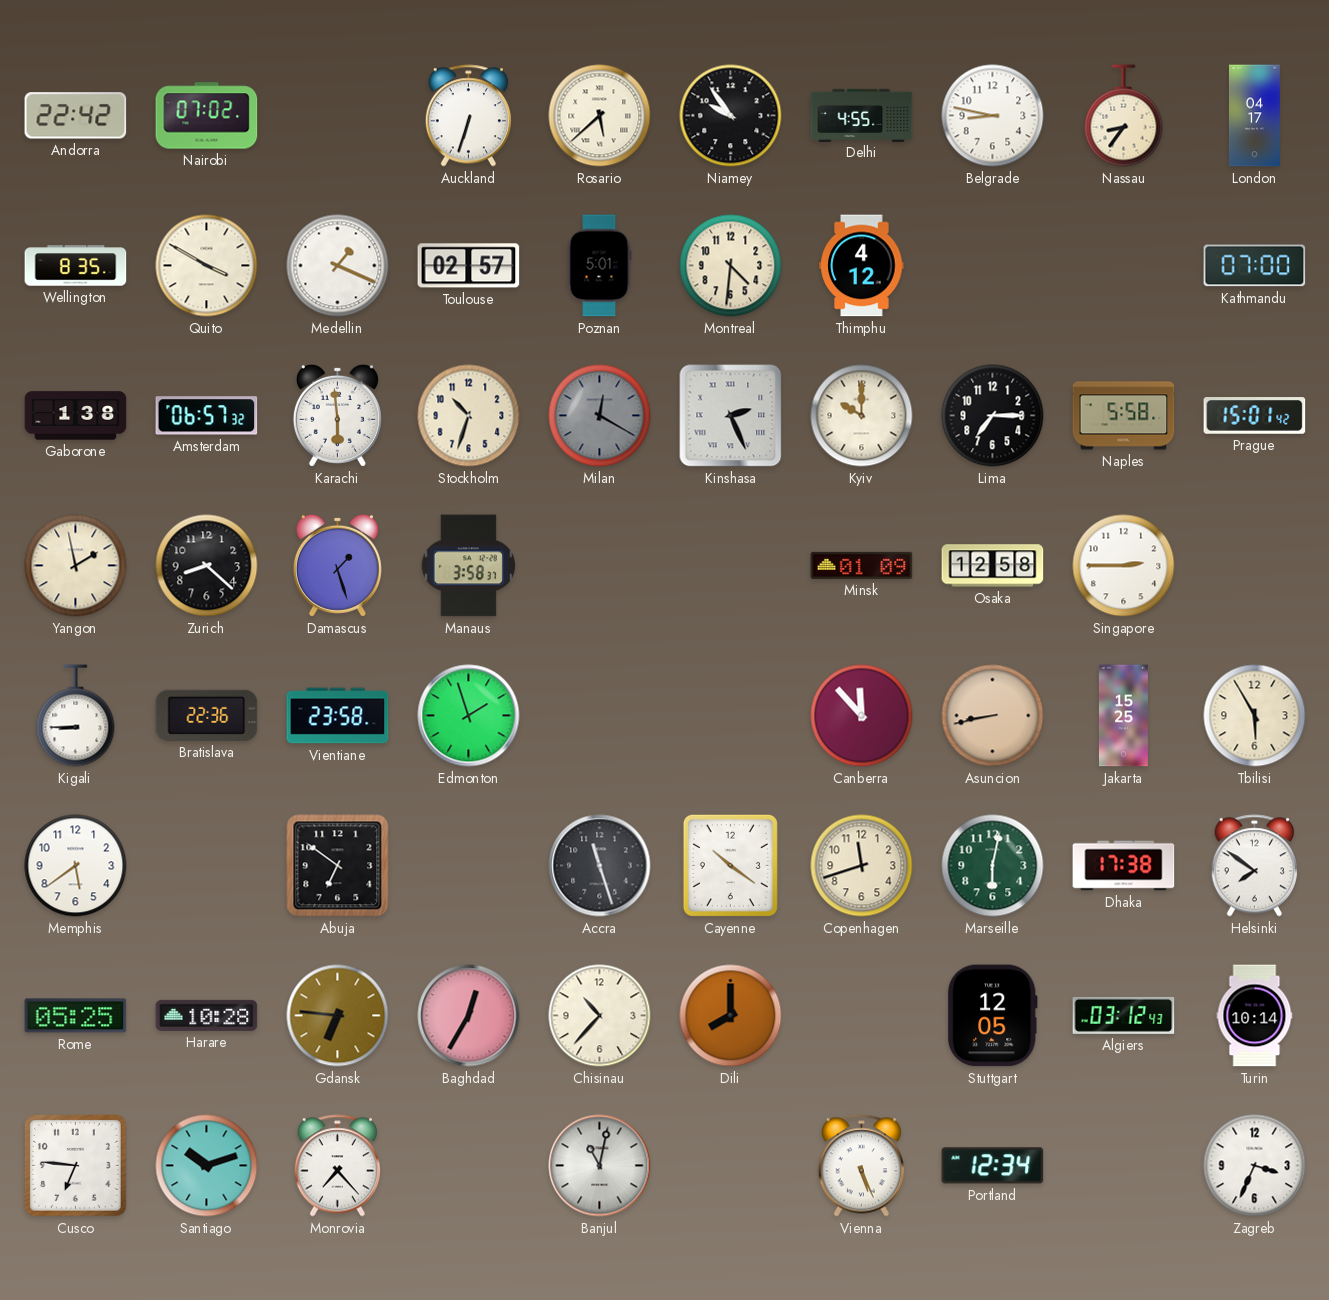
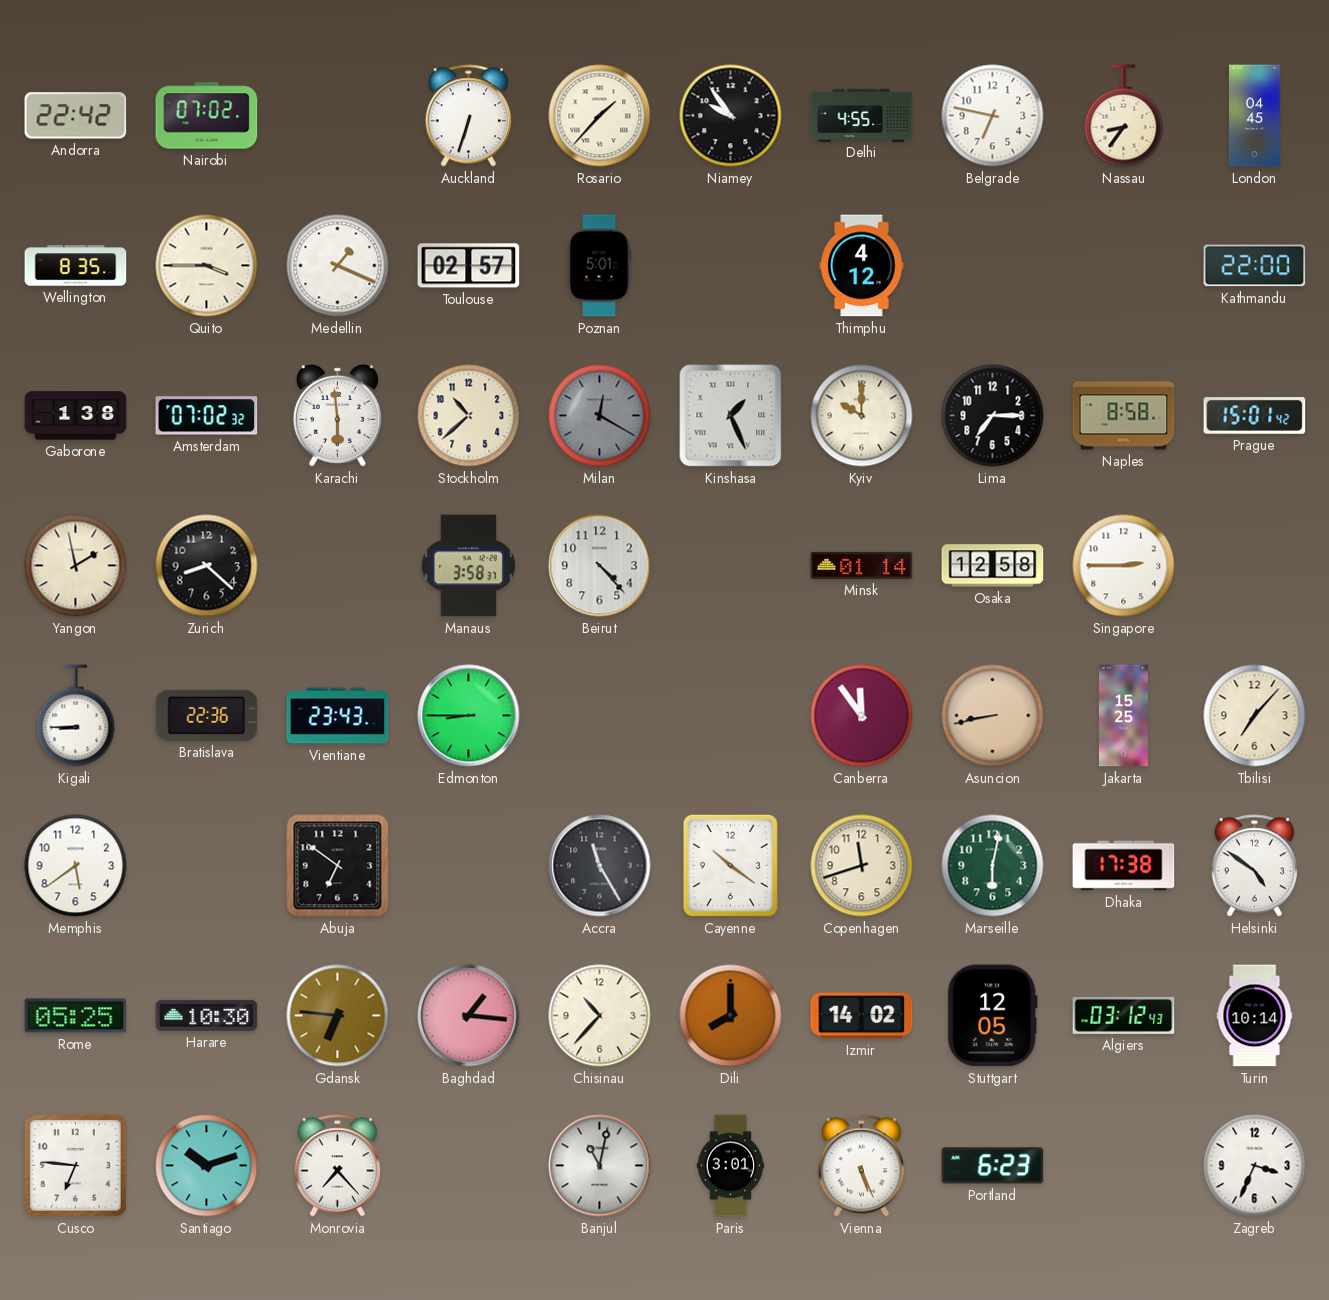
Rosario: 5:38 -> 1:37 (600, 116)
Belgrade: 8:47 -> 6:47 (993, 116)
London: 04:17 -> 04:45 (1255, 116)
Quito: 3:50 -> 3:45 (207, 266)
Montreal: 4:31 -> none (731, 266)
Kathmandu: 07:00 -> 22:00 (1255, 266)
Amsterdam: 06:57 -> 07:02 (207, 416)
Stockholm: 10:33 -> 10:38 (469, 416)
Kinshasa: 2:26 -> 1:26 (731, 416)
Naples: 5:58 -> 8:58 (1124, 416)
Damascus: 1:27 -> none (337, 565)
Beirut: none -> 4:23 (600, 566)
Minsk: 01:09 -> 01:14 (862, 565)
Vientiane: 23:58 -> 23:43 (338, 716)
Edmonton: 1:57 -> 8:45 (469, 716)
Canberra: 11:53 -> 11:54 (862, 716)
Tbilisi: 5:55 -> 7:07 (1255, 716)
Accra: 11:27 -> 11:25 (600, 866)
Helsinki: 7:51 -> 4:51 (1254, 866)
Harare: 10:28 -> 10:30 (207, 1015)
Baghdad: 12:35 -> 1:16 (469, 1016)
Izmir: none -> 14:02 (862, 1016)
Paris: none -> 3:01 (731, 1166)
Portland: 12:34 -> 6:23 (993, 1166)
